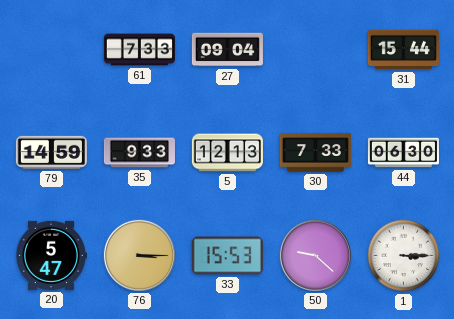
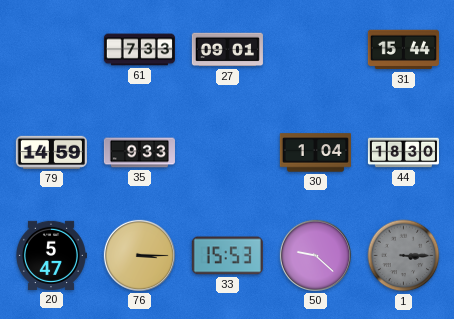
27: 09:04 -> 09:01 (227, 50)
5: 12:13 -> none (227, 153)
30: 7:33 -> 1:04 (315, 153)
44: 06:30 -> 18:30 (403, 153)
1 dial: white -> grey (404, 256)
